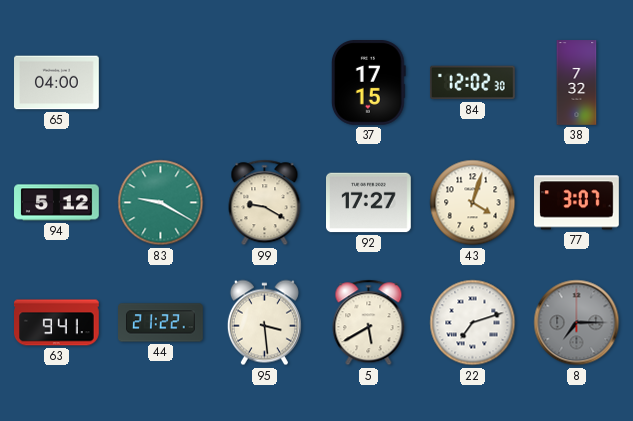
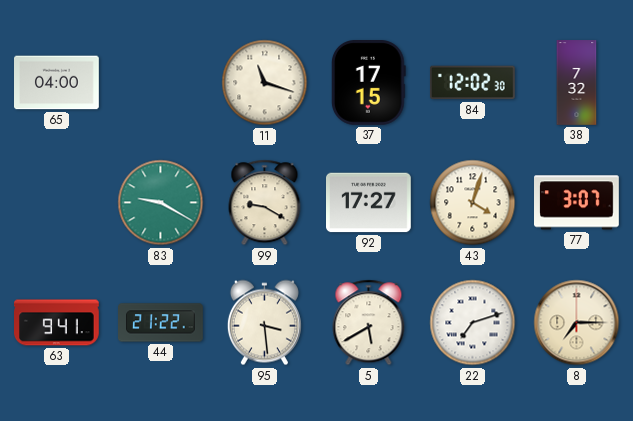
11: none -> 11:18 (265, 83)
94: 5:12 -> none (57, 203)
8 dial: grey -> cream (577, 323)
